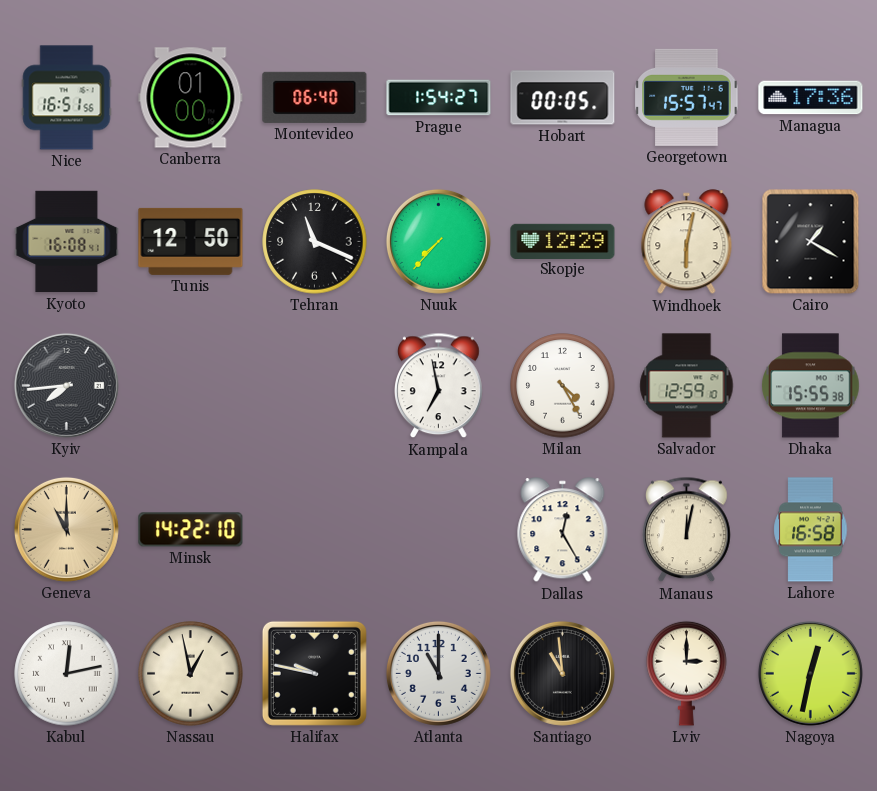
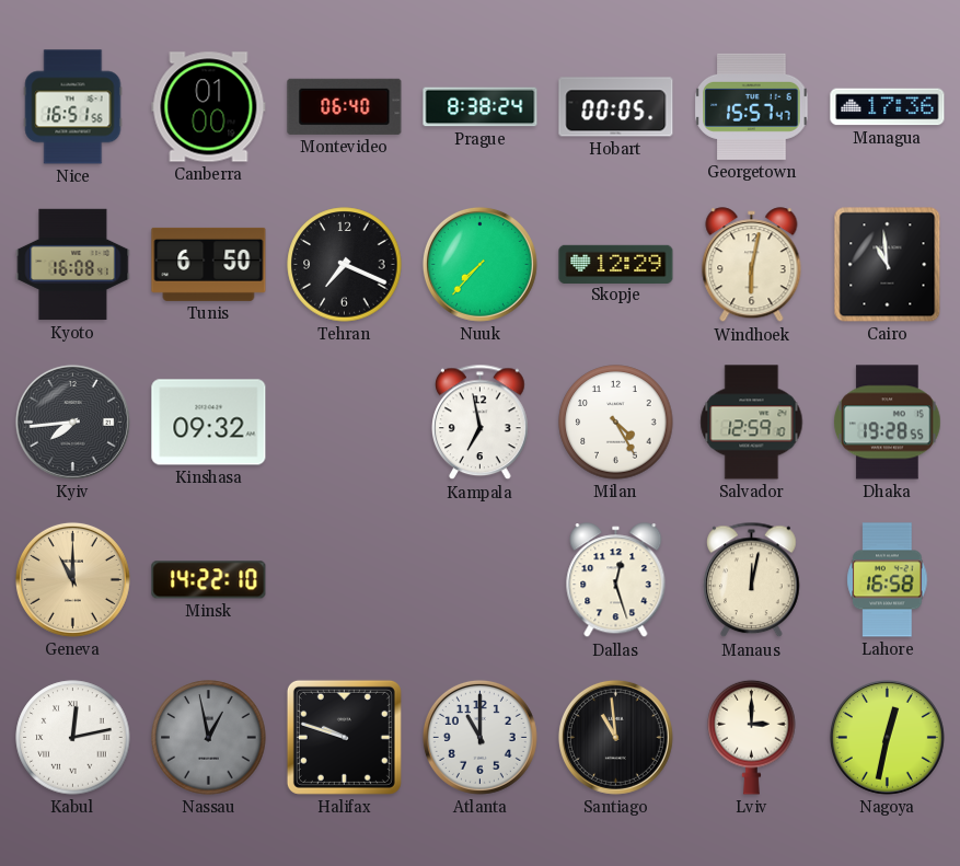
Prague: 1:54 -> 8:38 (481, 107)
Tunis: 12:50 -> 6:50 (209, 264)
Tehran: 11:19 -> 7:19 (345, 265)
Cairo: 1:20 -> 10:59 (888, 265)
Kinshasa: none -> 09:32 (209, 423)
Dhaka: 15:55 -> 19:28 (888, 423)
Dallas: 12:25 -> 12:27 (616, 580)
Nassau dial: cream -> grey (209, 738)
Halifax: 9:47 -> 9:48 (344, 737)
